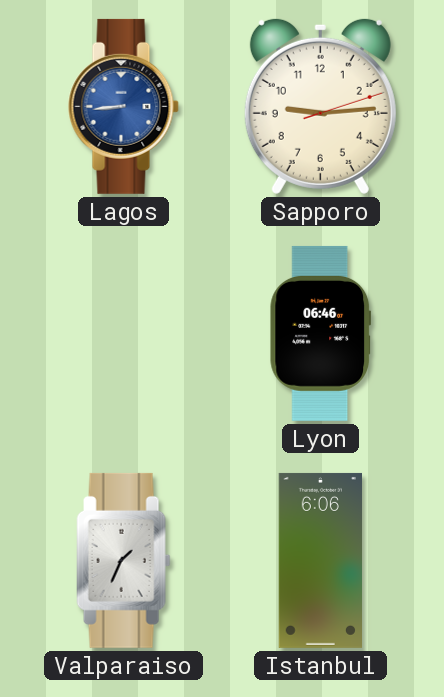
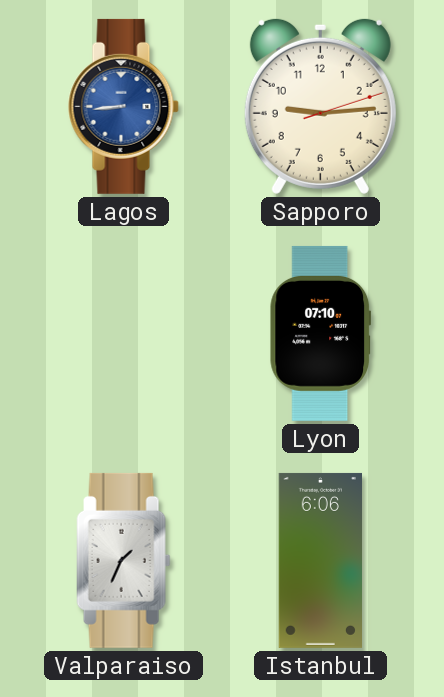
Lyon: 06:46 -> 07:10 (320, 333)
